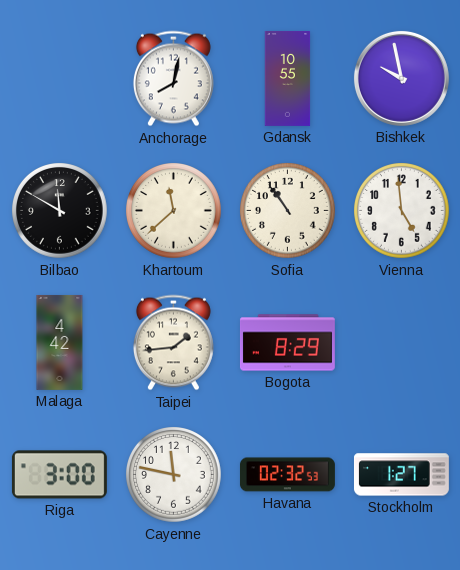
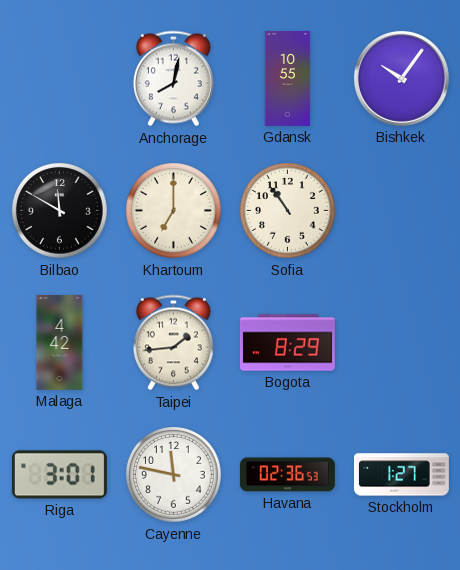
Bishkek: 9:58 -> 10:06 (401, 78)
Khartoum: 11:38 -> 7:00 (174, 211)
Vienna: 4:59 -> none (402, 211)
Riga: 3:00 -> 3:01 (59, 475)
Havana: 02:32 -> 02:36 (287, 475)
